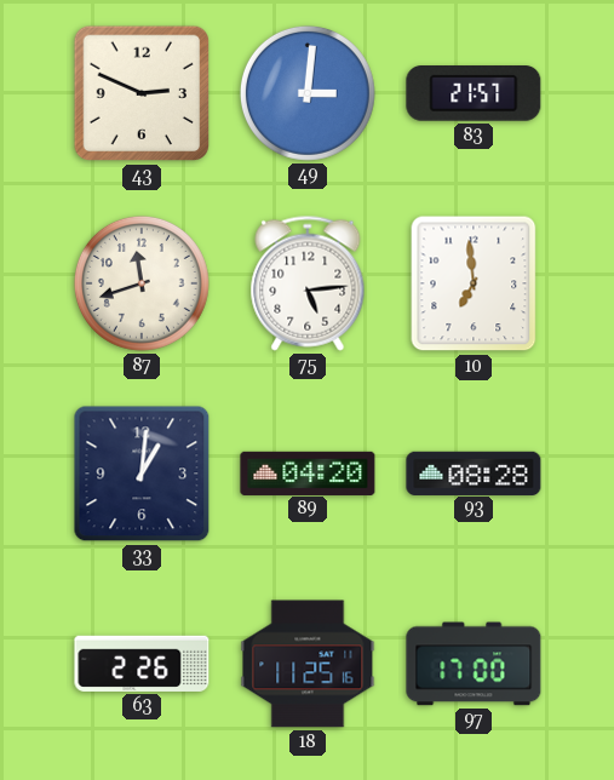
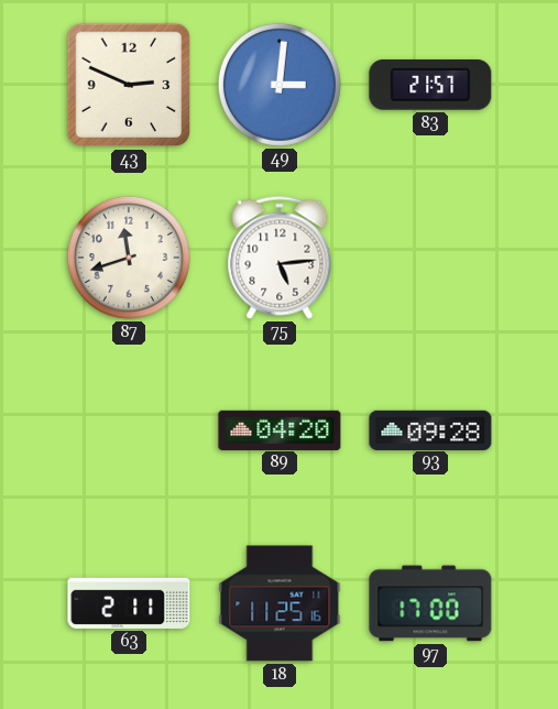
10: 6:59 -> none (474, 283)
33: 1:01 -> none (142, 474)
93: 08:28 -> 09:28 (430, 429)
63: 2:26 -> 2:11 (129, 603)
